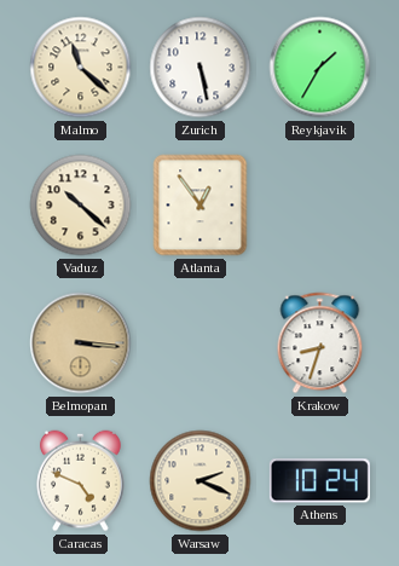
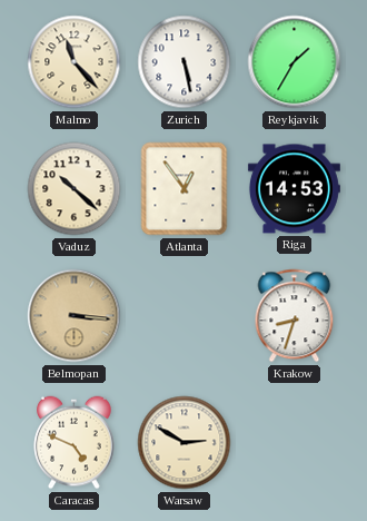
Malmo: 11:22 -> 11:23 (75, 62)
Riga: none -> 14:53 (294, 189)
Warsaw: 2:19 -> 2:50 (185, 443)
Athens: 10:24 -> none (319, 481)
